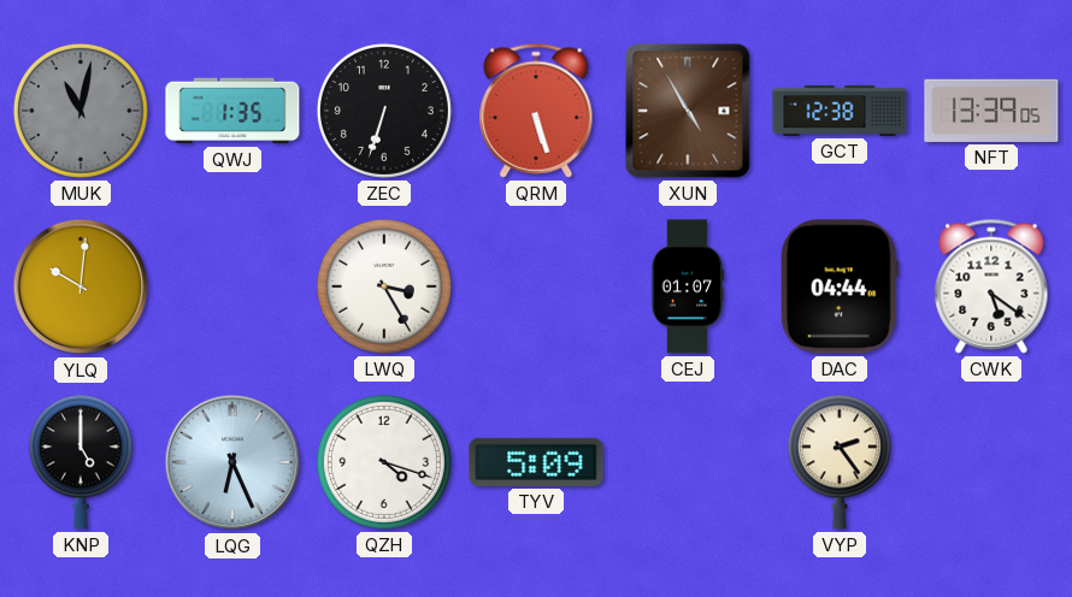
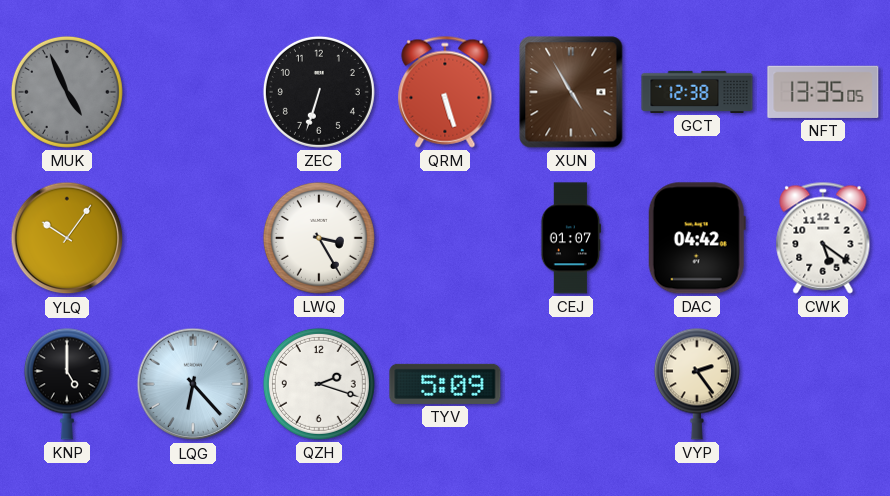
MUK: 11:02 -> 4:56 (67, 92)
QWJ: 1:35 -> none (232, 111)
NFT: 13:39 -> 13:35 (823, 92)
YLQ: 10:01 -> 10:06 (67, 238)
DAC: 04:44 -> 04:42 (697, 238)
LQG: 6:26 -> 6:23 (193, 384)
QZH: 4:18 -> 2:18 (319, 384)
